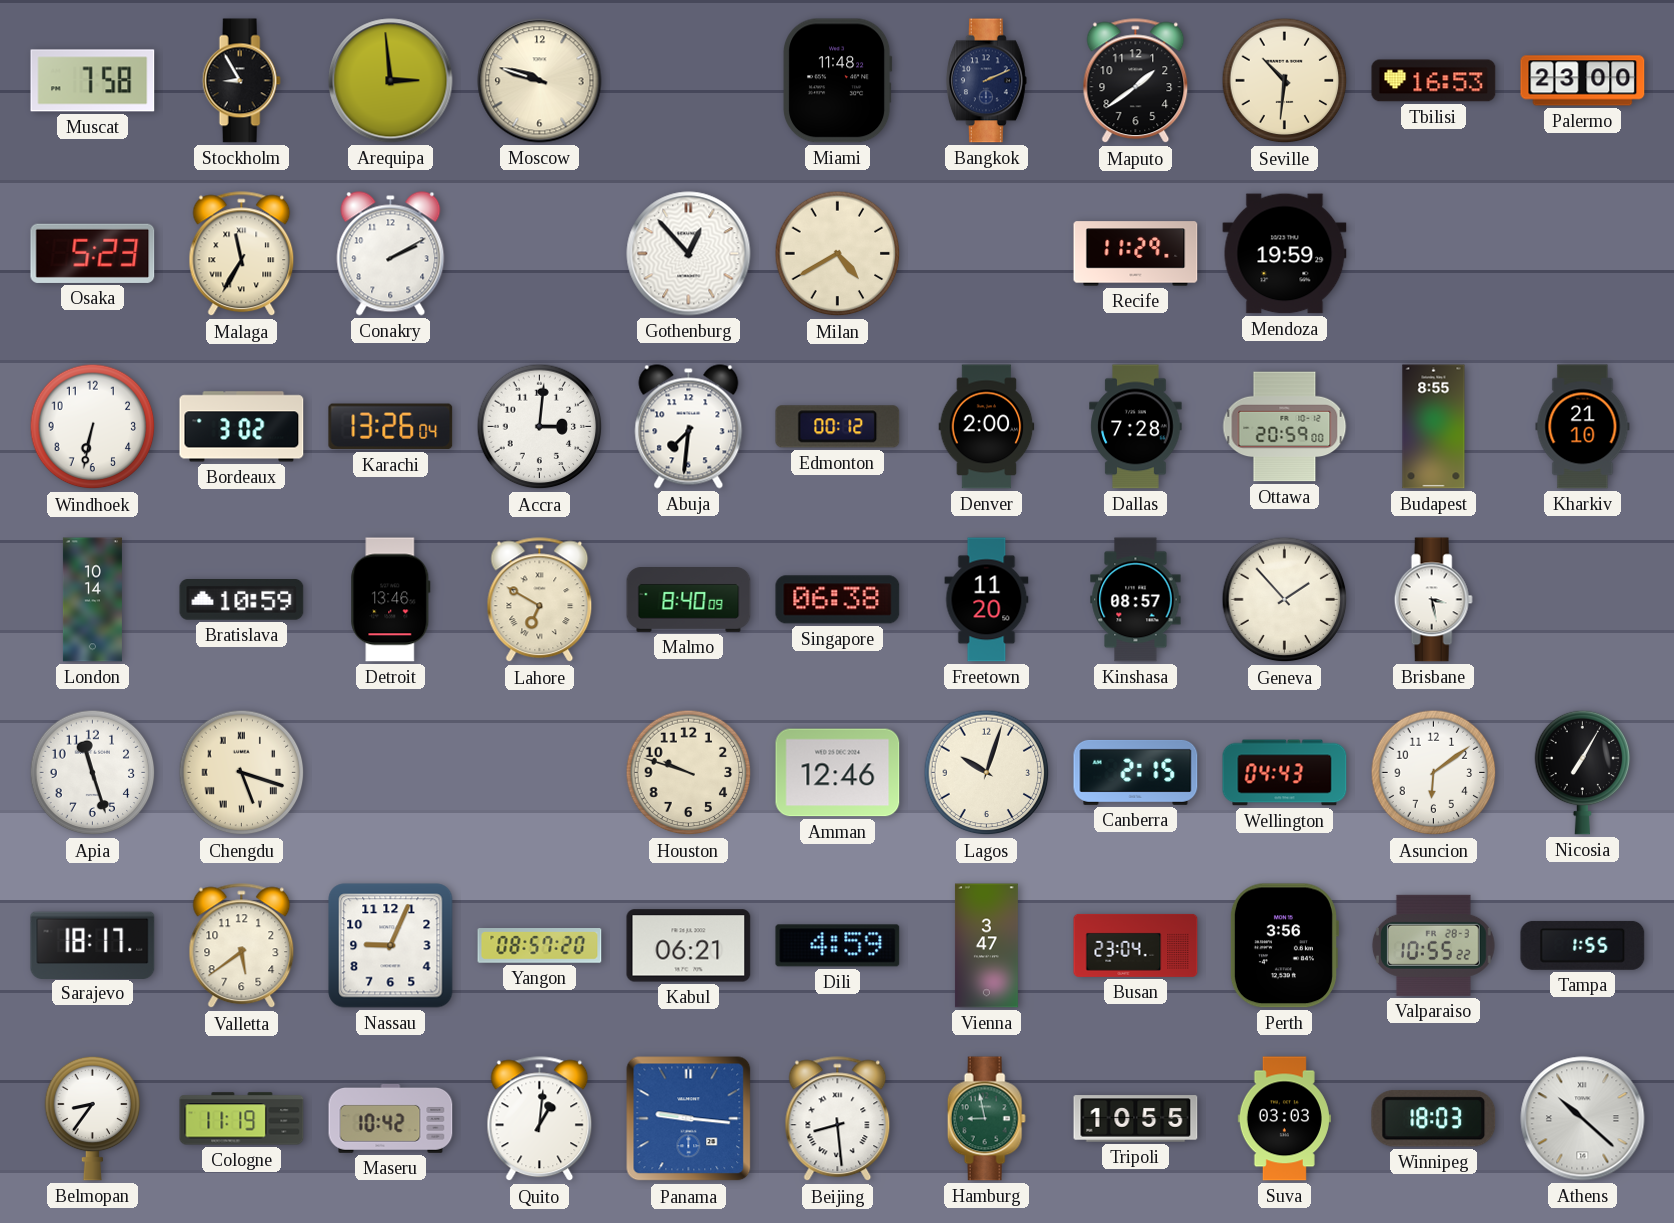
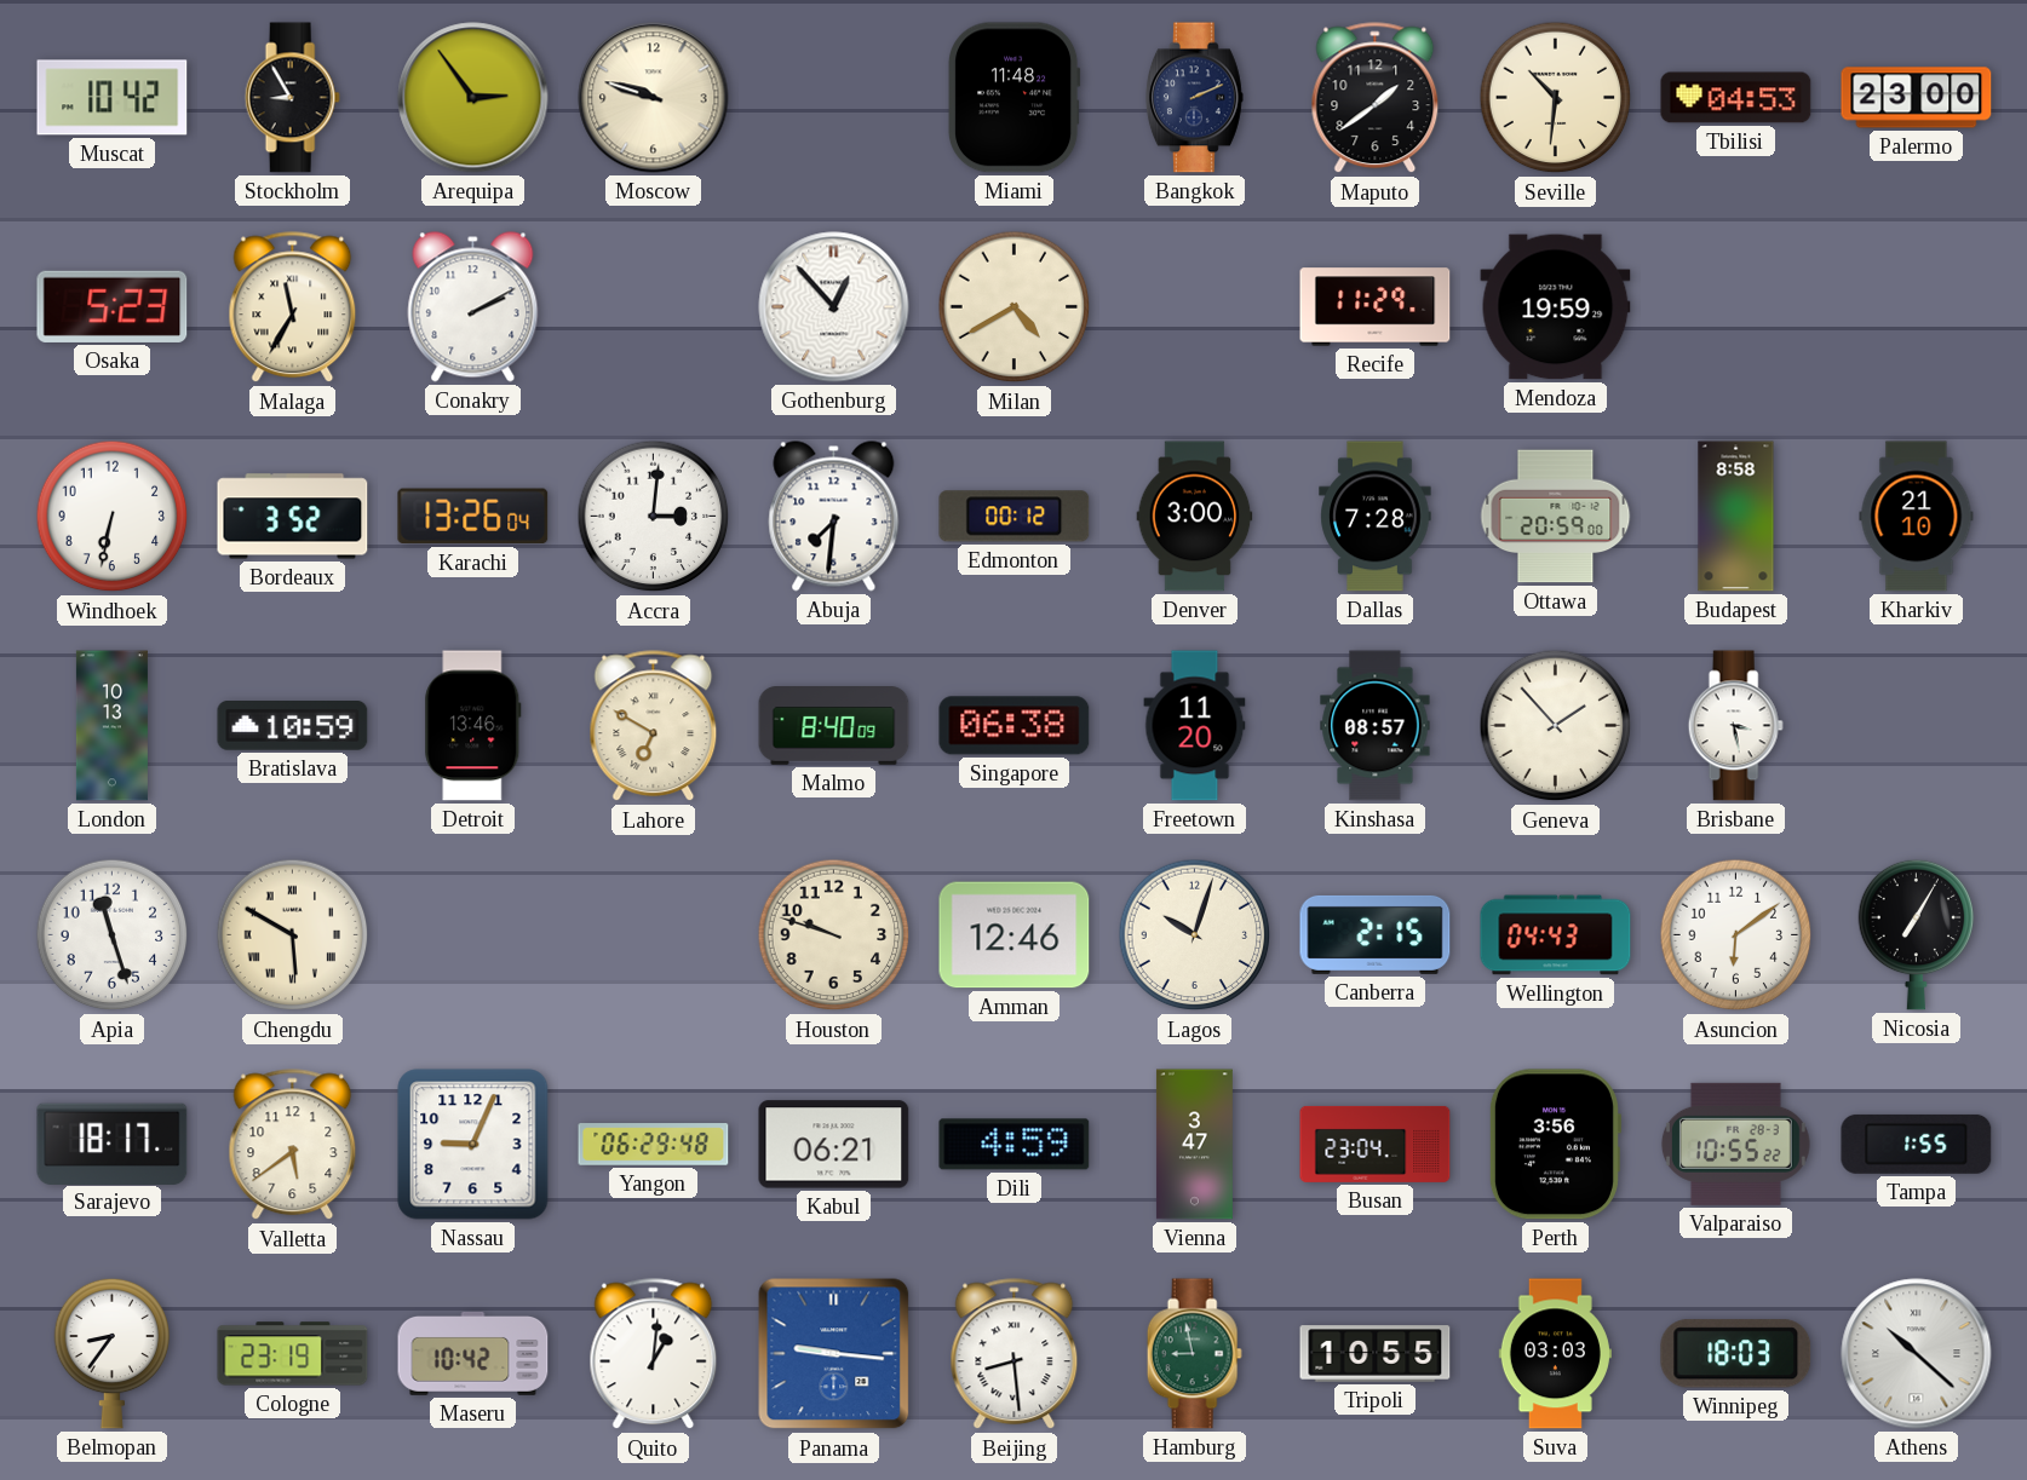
Muscat: 7:58 -> 10:42 (113, 98)
Arequipa: 2:59 -> 2:54 (473, 98)
Tbilisi: 16:53 -> 04:53 (1736, 98)
Bordeaux: 3:02 -> 3:52 (293, 517)
Denver: 2:00 -> 3:00 (1195, 517)
Budapest: 8:55 -> 8:58 (1736, 517)
London: 10:14 -> 10:13 (111, 726)
Chengdu: 5:18 -> 5:50 (293, 935)
Yangon: 08:57 -> 06:29 (654, 1145)
Cologne: 11:19 -> 23:19 (293, 1354)
